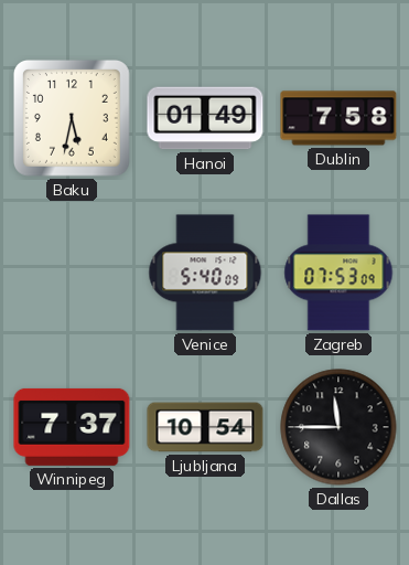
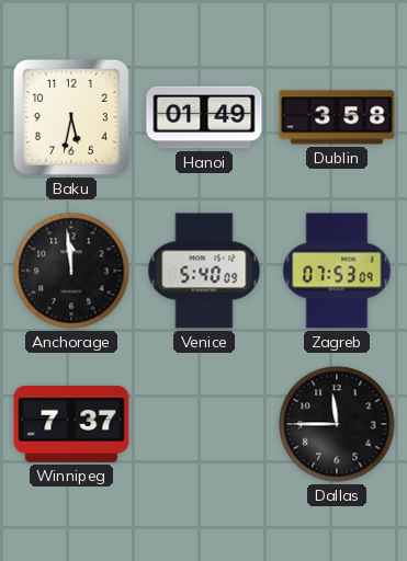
Dublin: 7:58 -> 3:58 (337, 117)
Anchorage: none -> 11:59 (71, 271)
Ljubljana: 10:54 -> none (205, 427)
